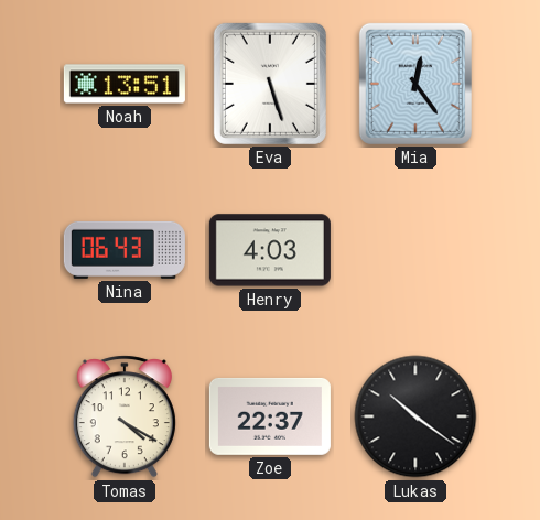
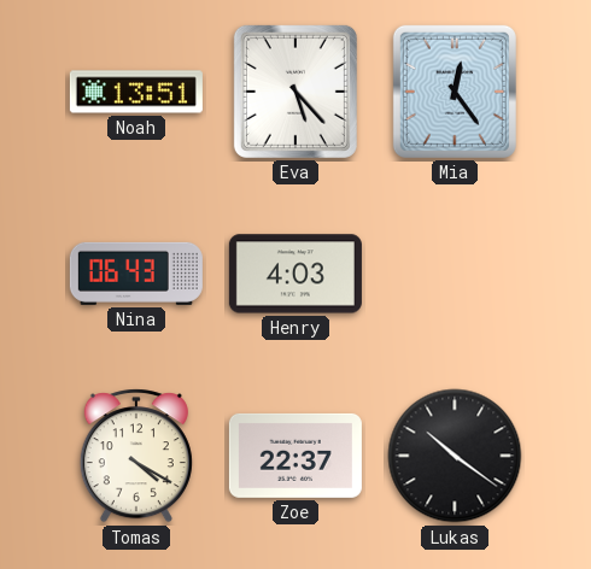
Eva: 5:27 -> 5:23 (295, 92)
